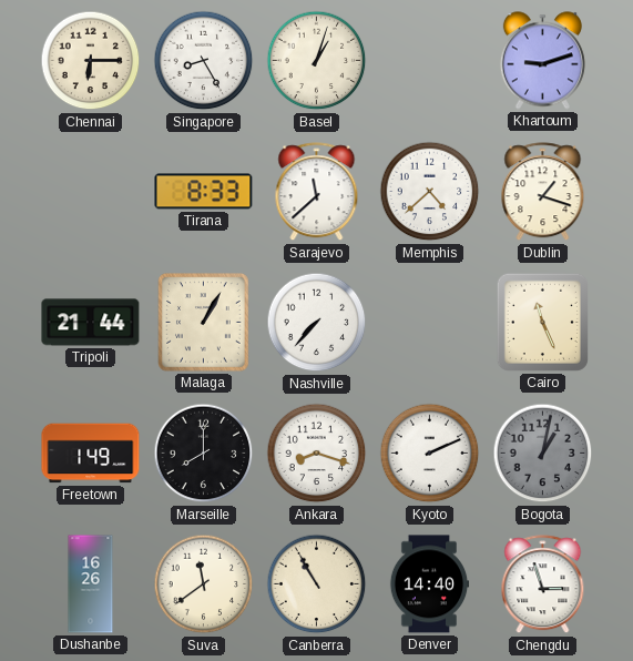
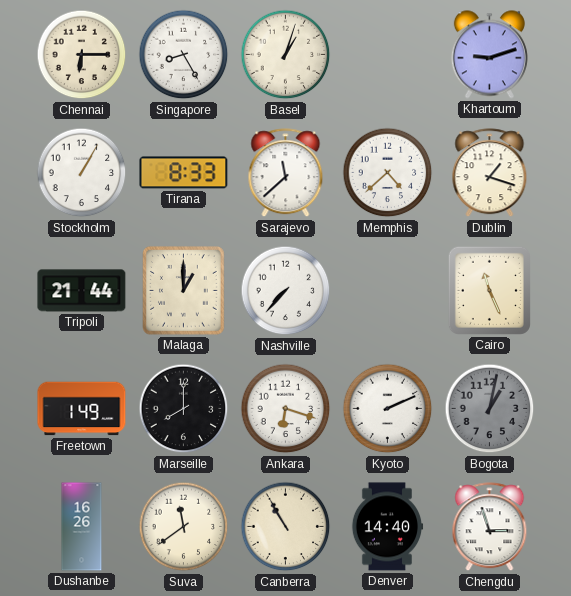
Stockholm: none -> 1:05 (82, 173)
Malaga: 1:05 -> 1:00 (184, 291)
Ankara: 8:18 -> 6:18 (286, 409)
